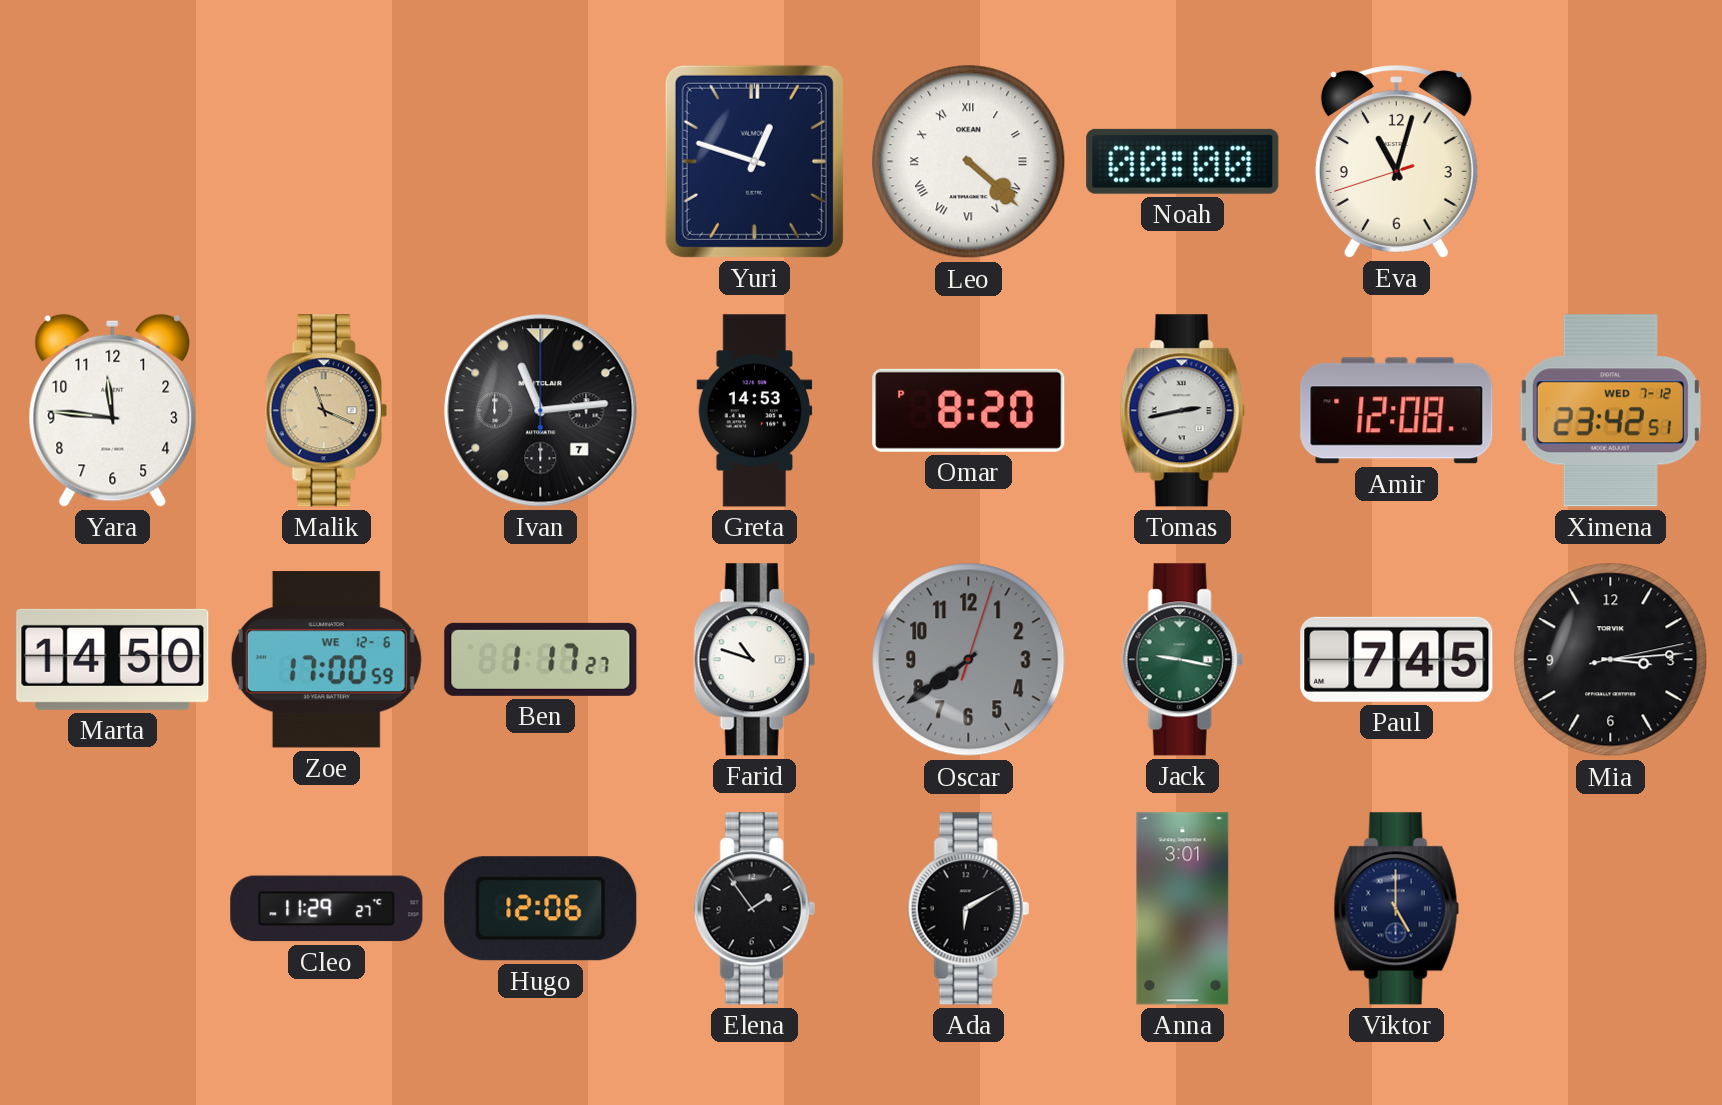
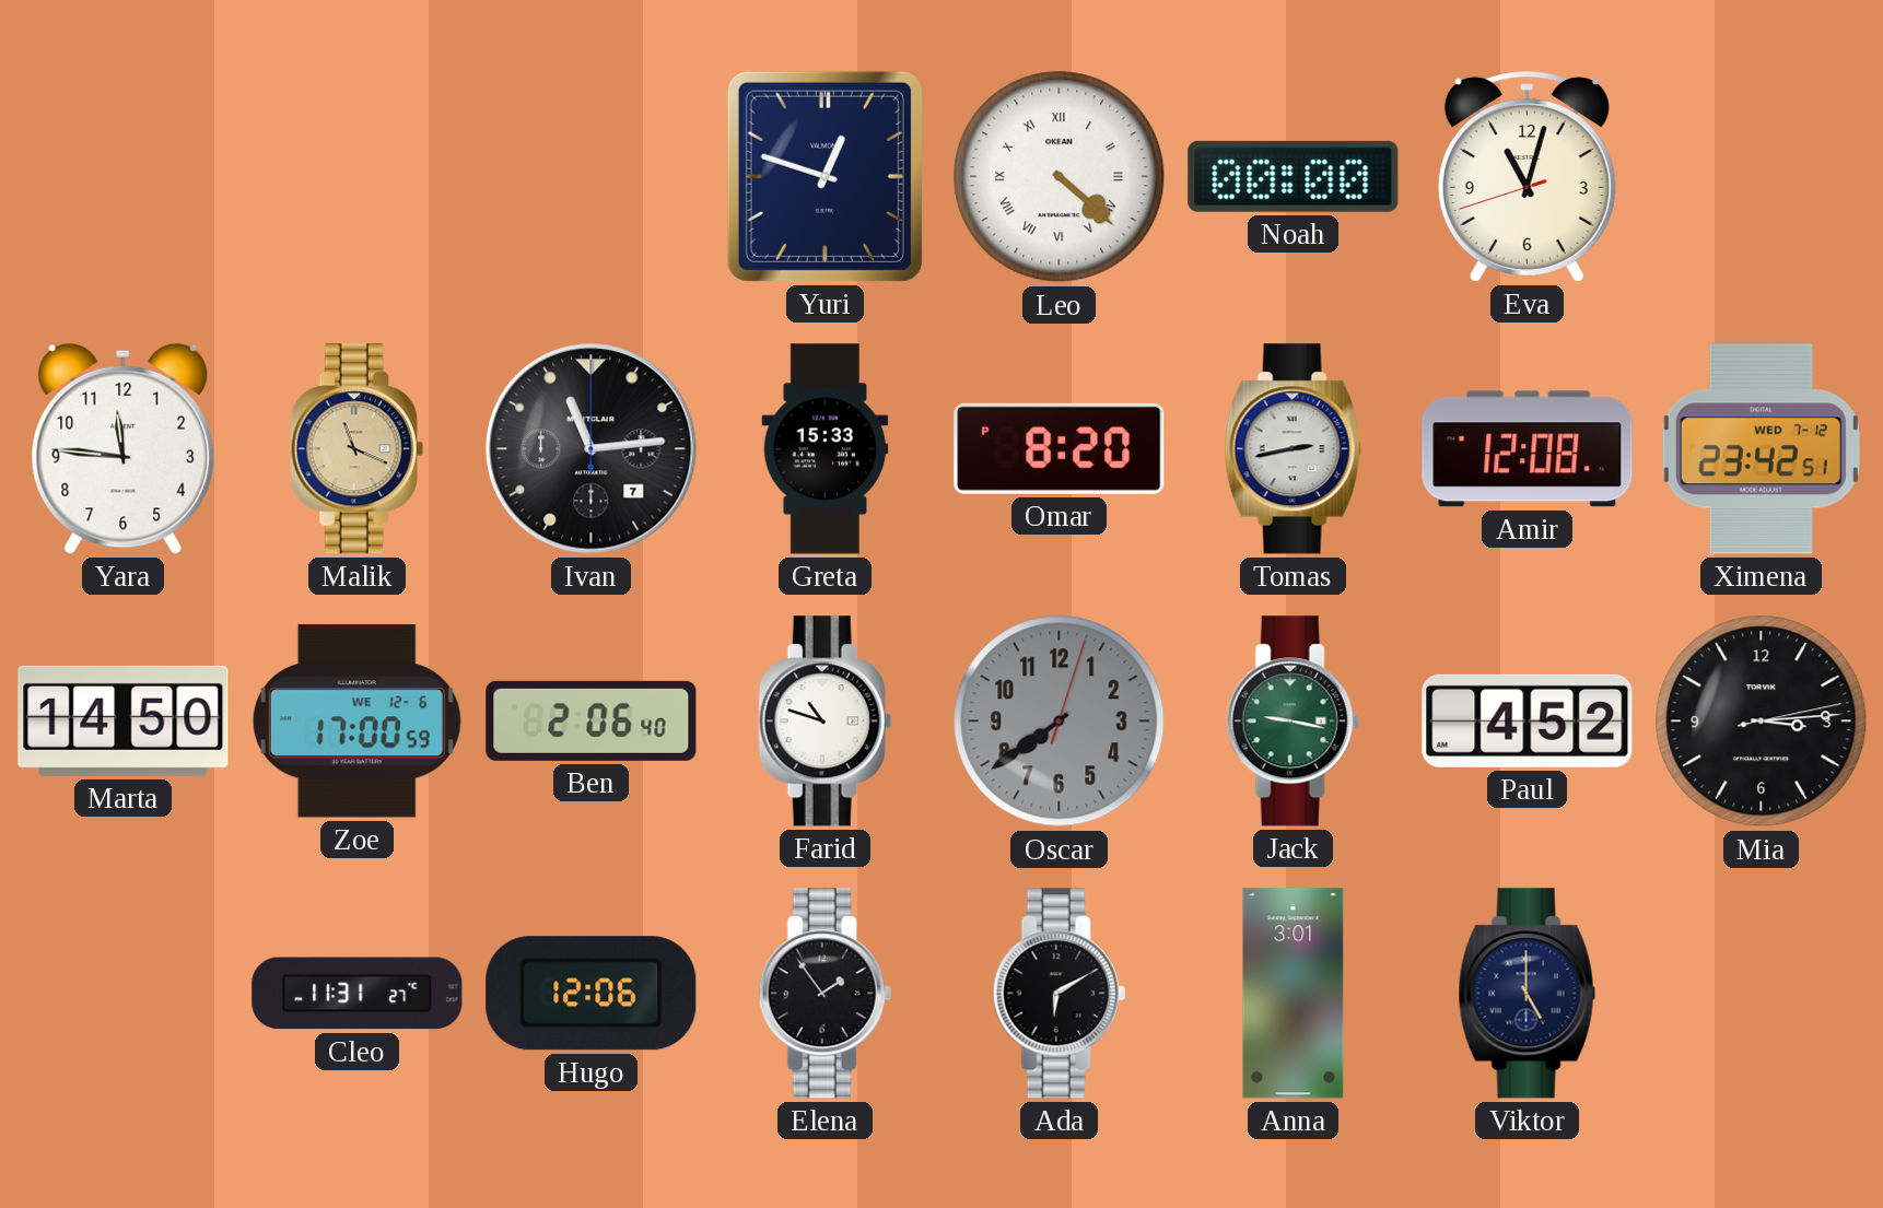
Greta: 14:53 -> 15:33 (826, 449)
Ben: 1:17 -> 2:06 (592, 720)
Paul: 7:45 -> 4:52 (1528, 720)
Cleo: 11:29 -> 11:31 (358, 994)
